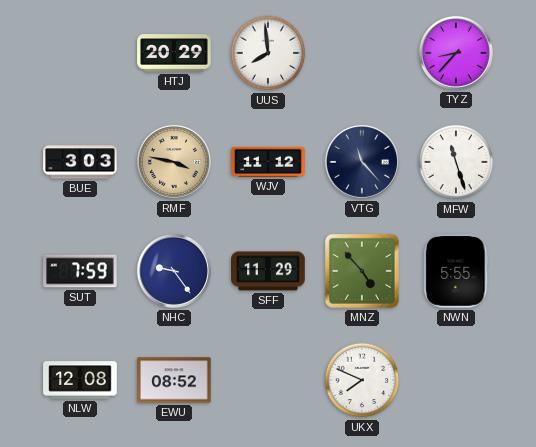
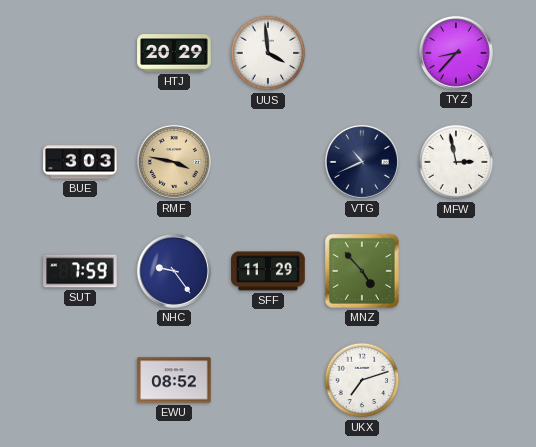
UUS: 7:59 -> 3:59 (268, 53)
WJV: 11:12 -> none (268, 162)
VTG: 11:23 -> 10:41 (362, 162)
MFW: 11:27 -> 2:58 (456, 162)
NWN: 5:55 -> none (456, 271)
NLW: 12:08 -> none (80, 380)
UKX: 7:49 -> 7:12 (362, 380)
